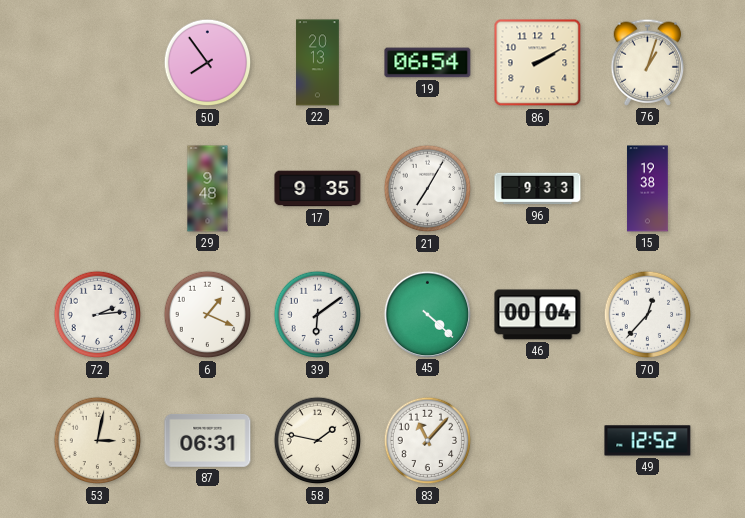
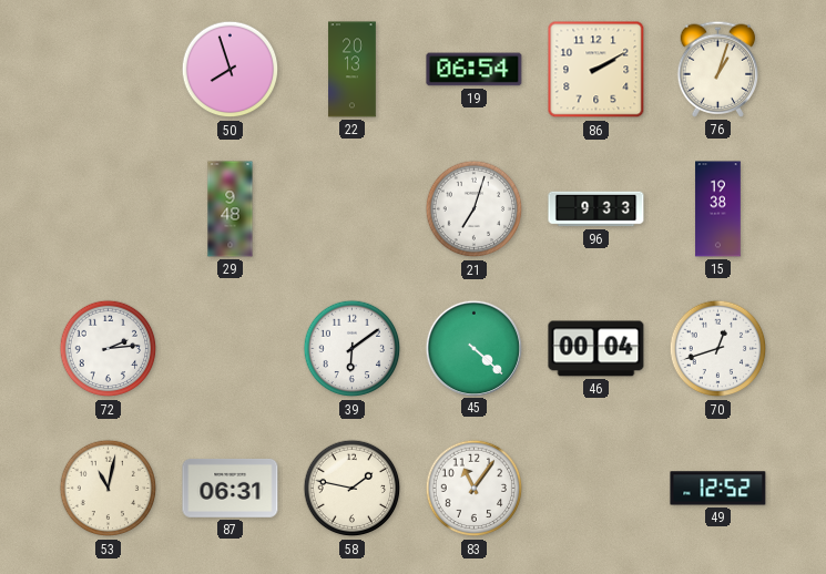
50: 7:54 -> 7:57 (231, 70)
17: 9:35 -> none (318, 189)
21: 7:05 -> 7:03 (475, 209)
6: 1:19 -> none (208, 315)
70: 12:37 -> 12:42 (718, 349)
53: 3:02 -> 11:02 (109, 489)
83: 11:07 -> 11:06 (475, 489)
